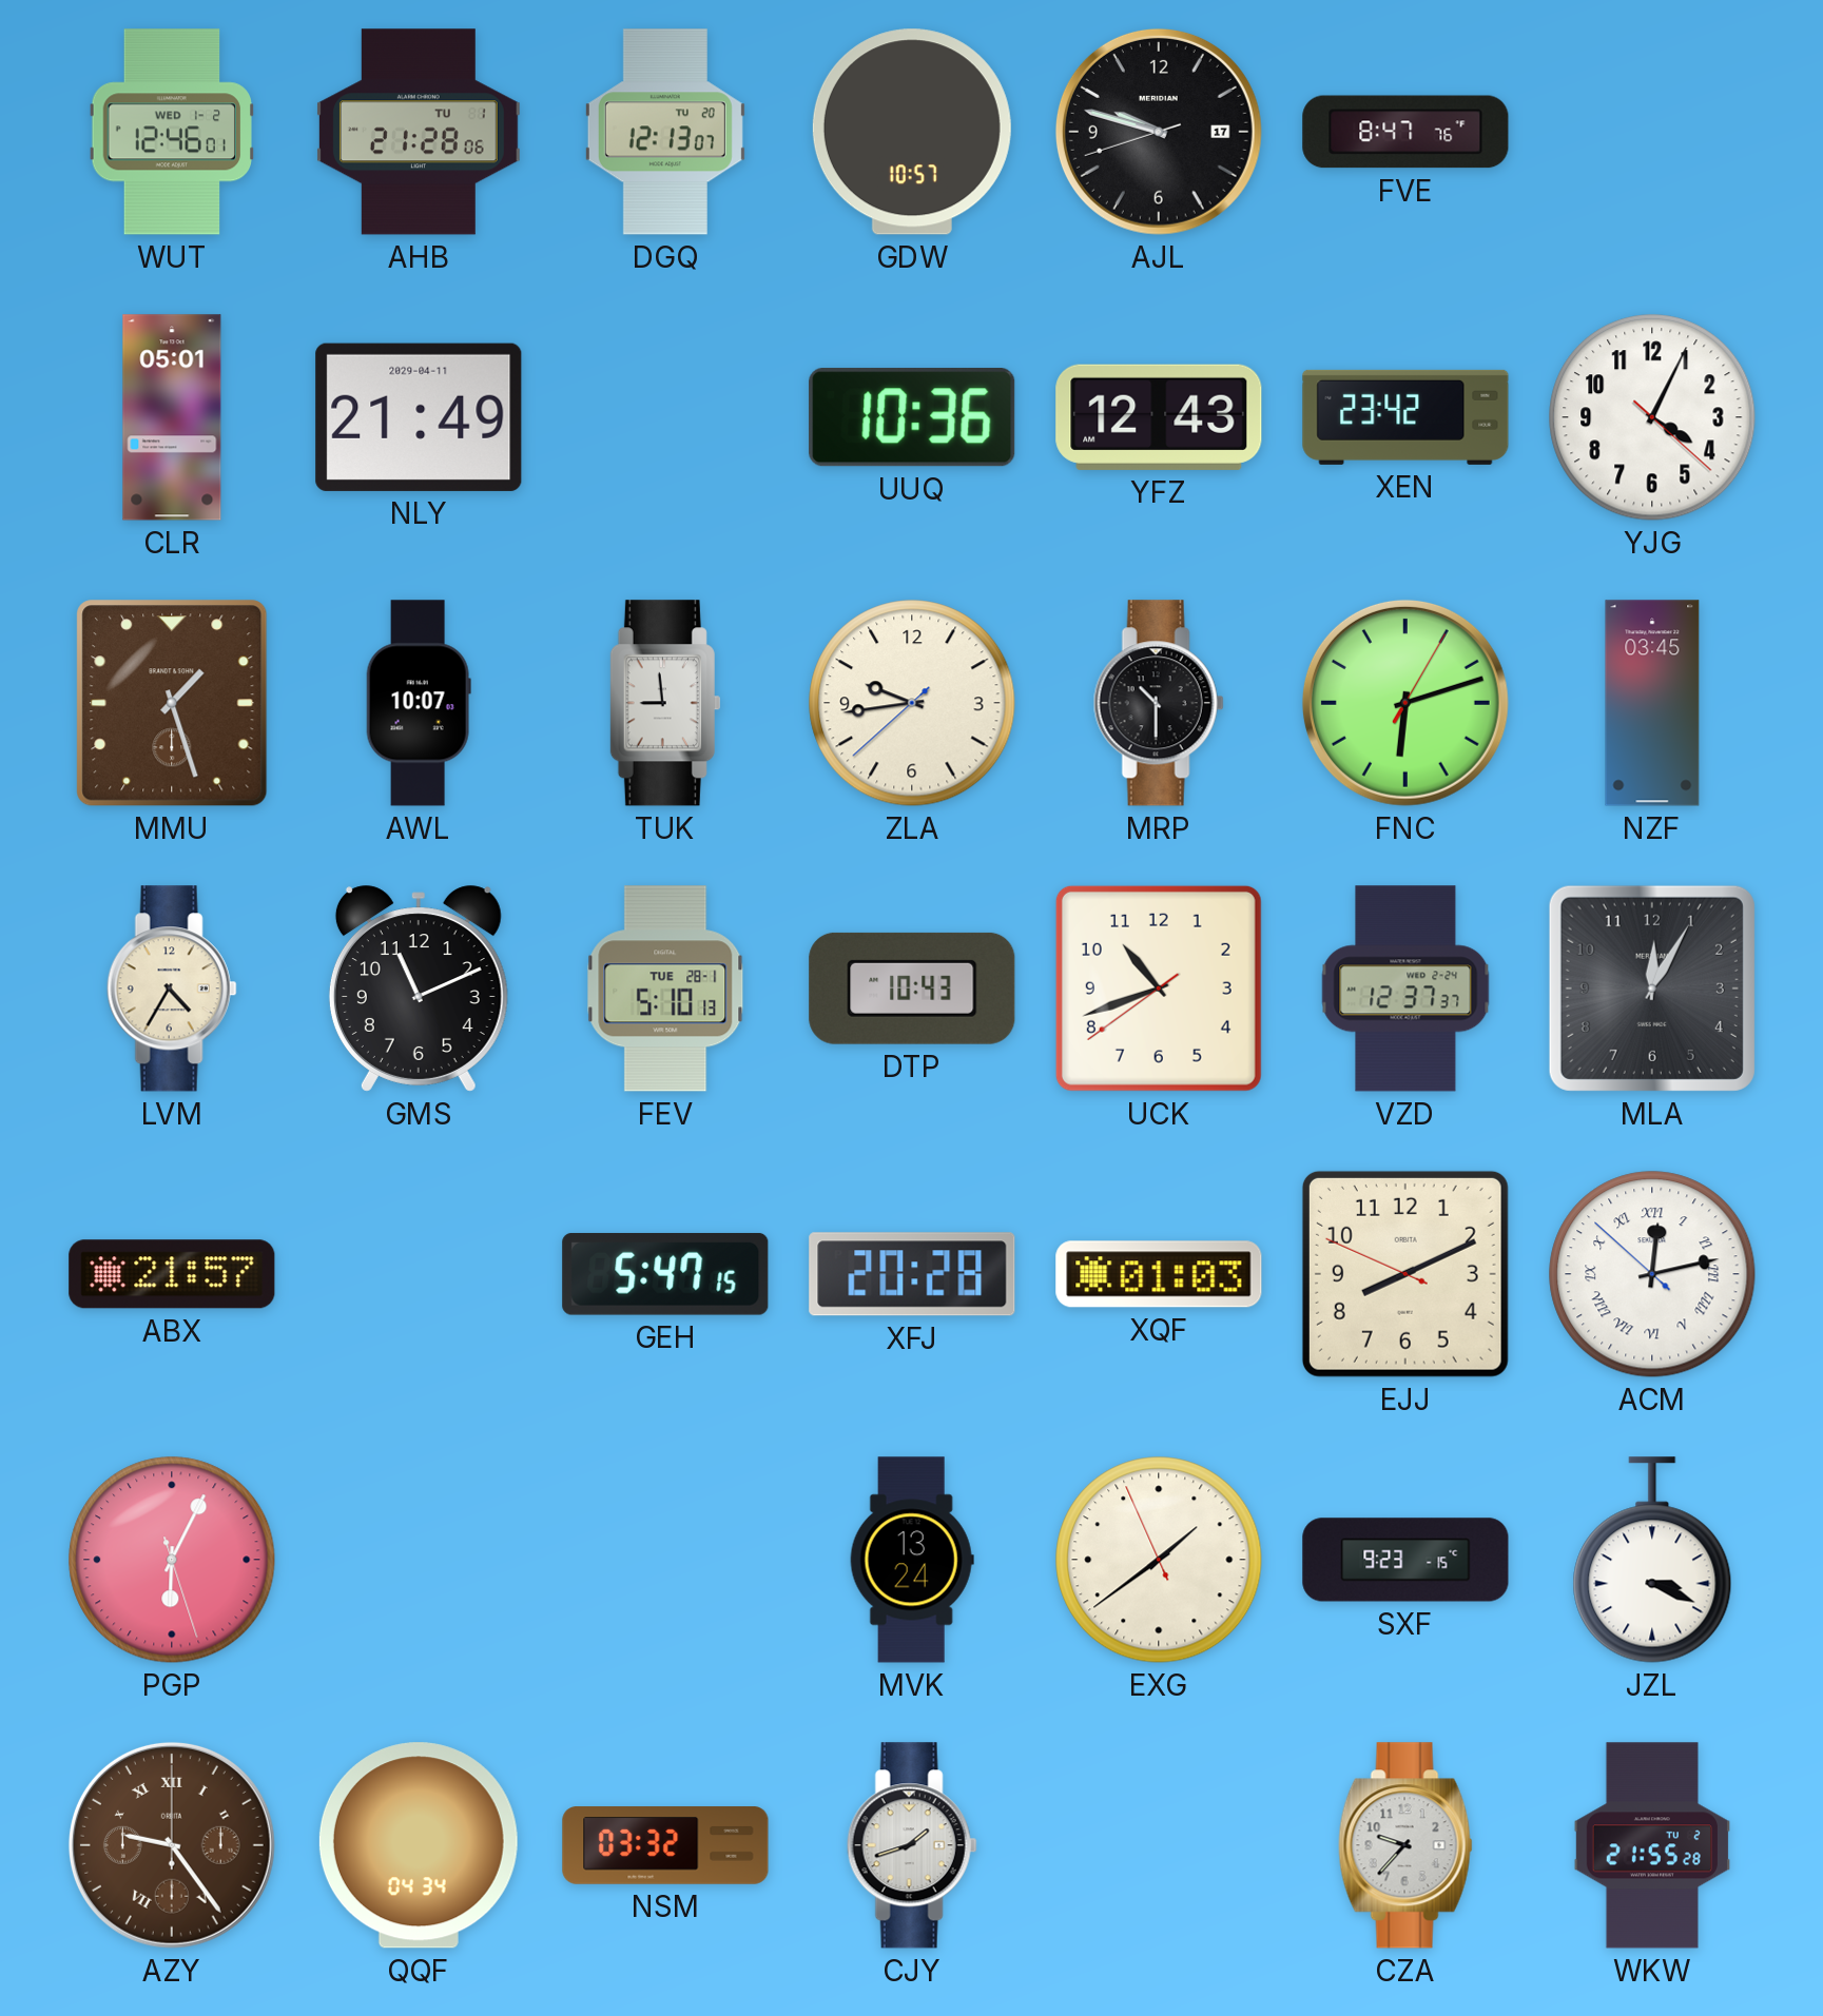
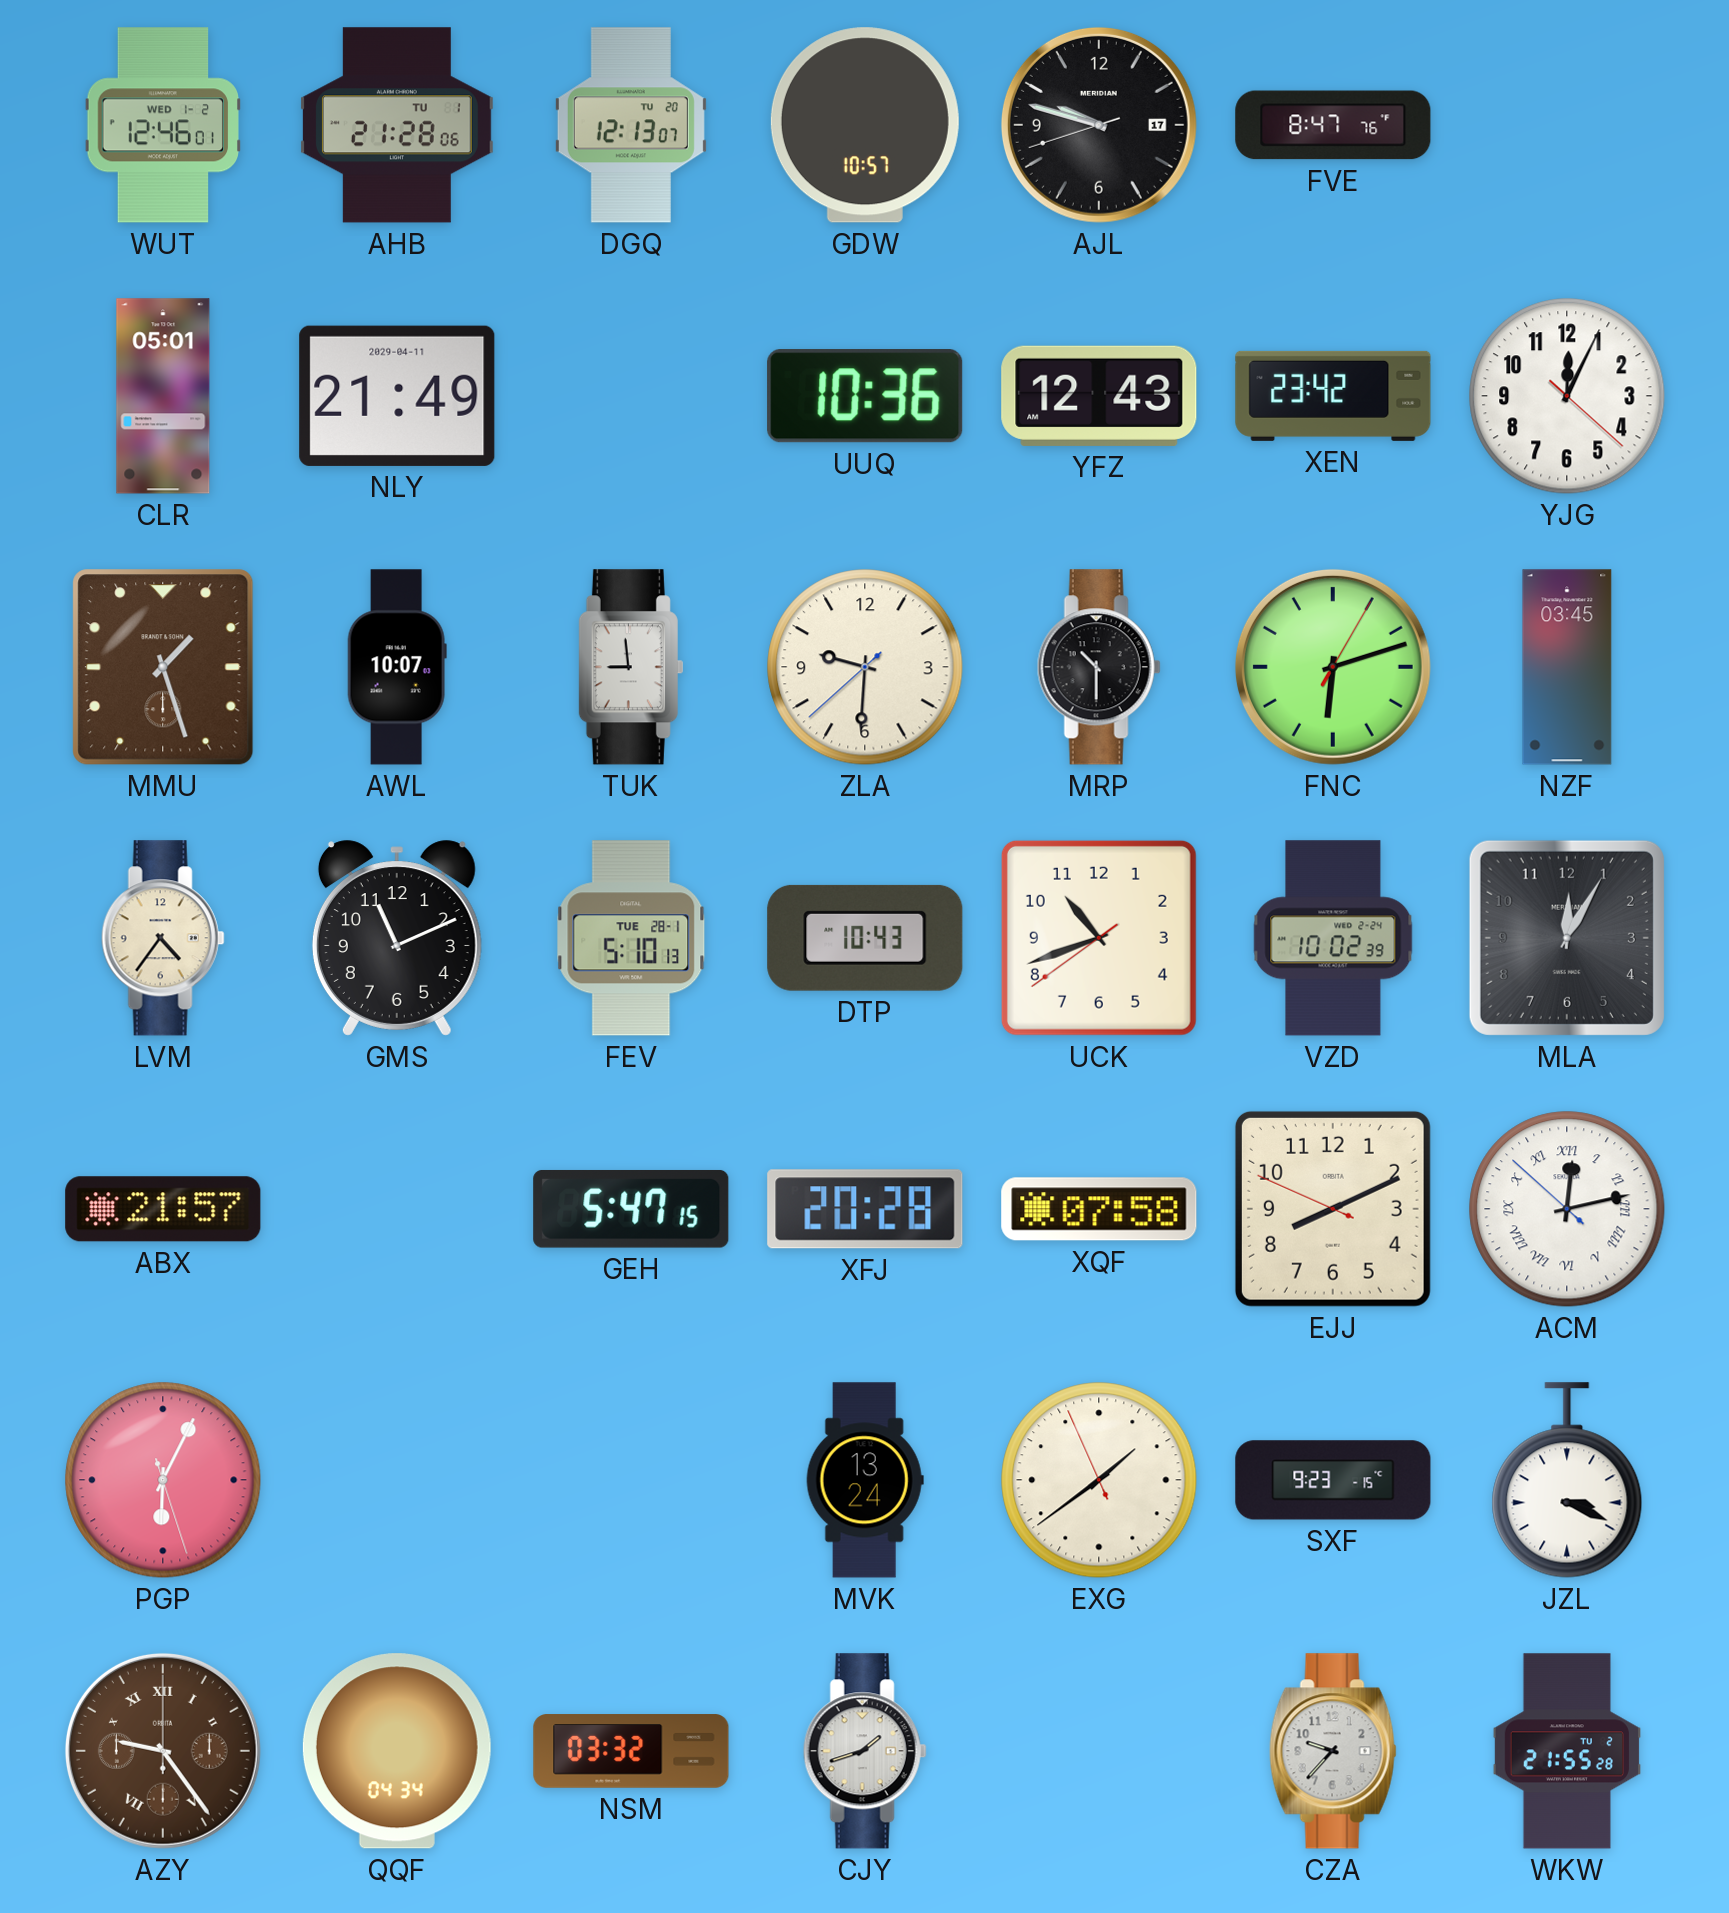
YJG: 4:04 -> 12:04 (1567, 396)
ZLA: 9:43 -> 9:30 (865, 667)
LVM: 4:35 -> 4:36 (163, 938)
VZD: 12:37 -> 10:02 (1333, 938)
XQF: 01:03 -> 07:58 (1099, 1209)
